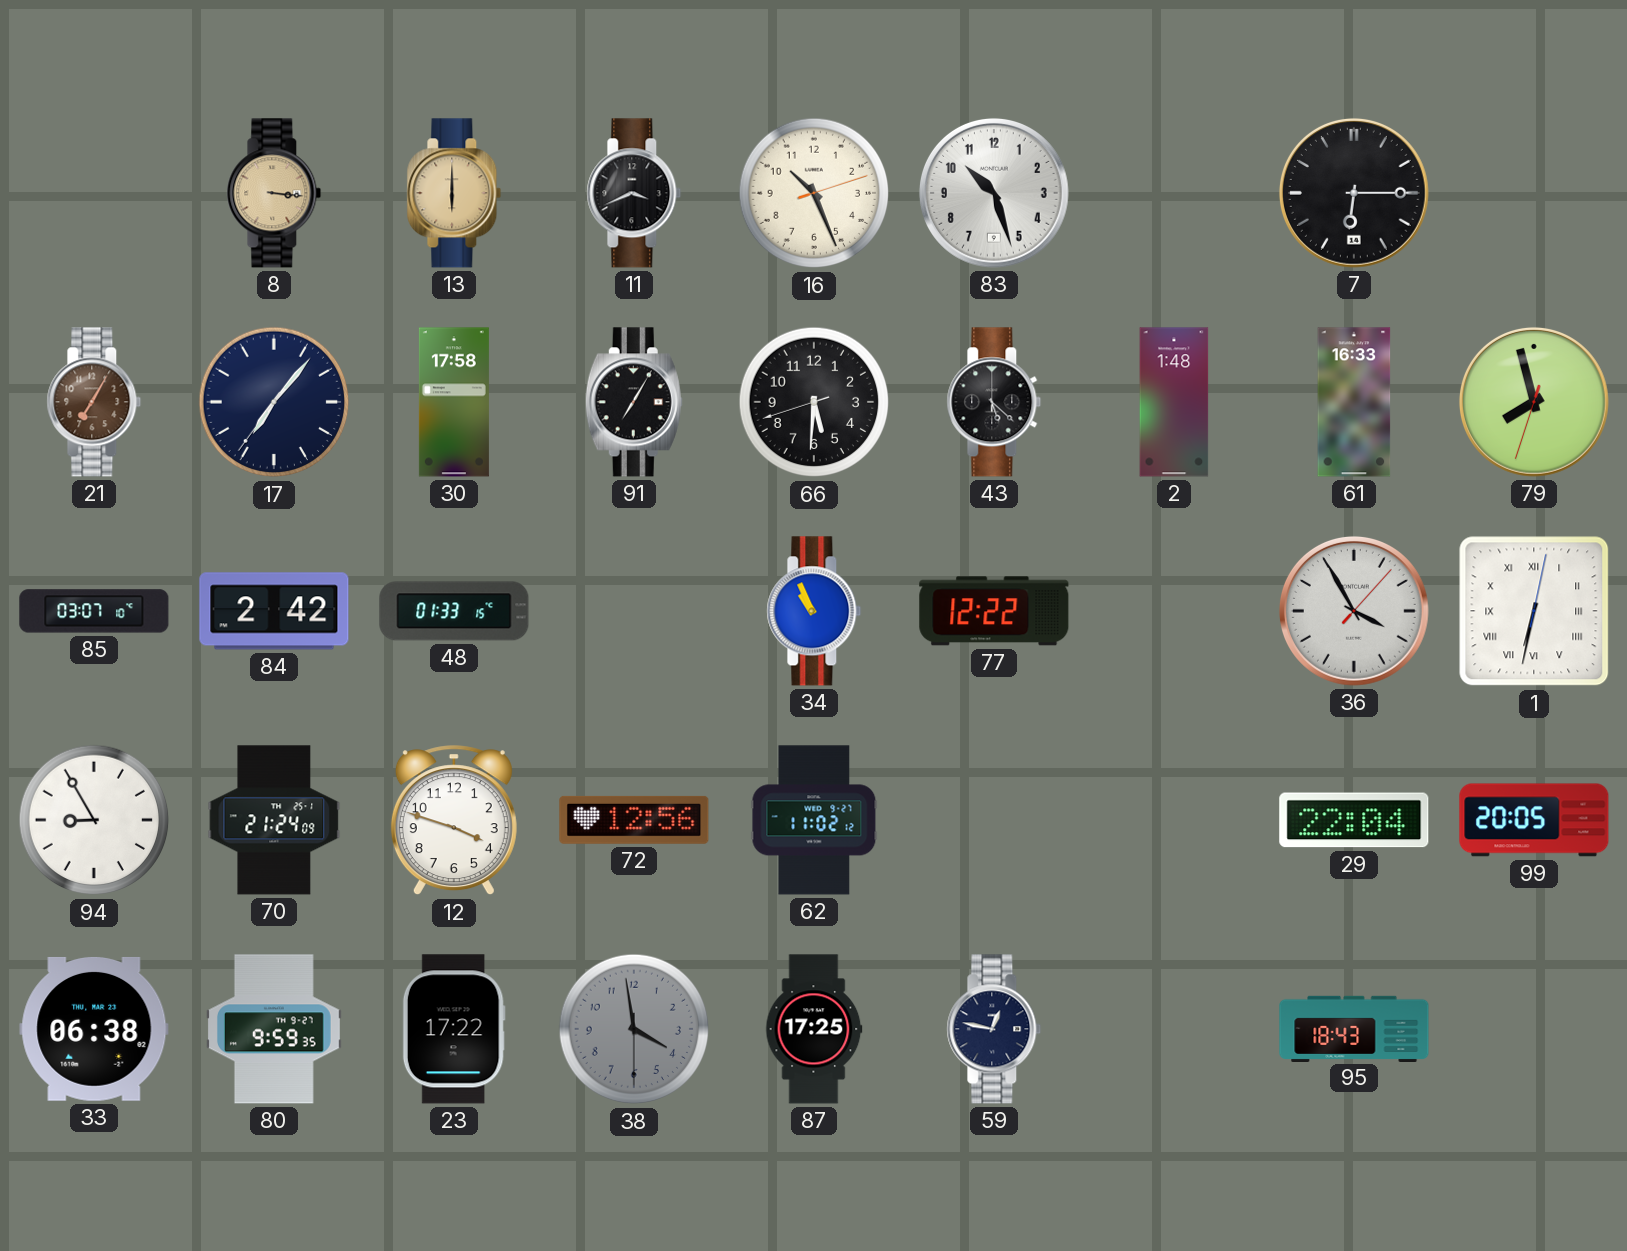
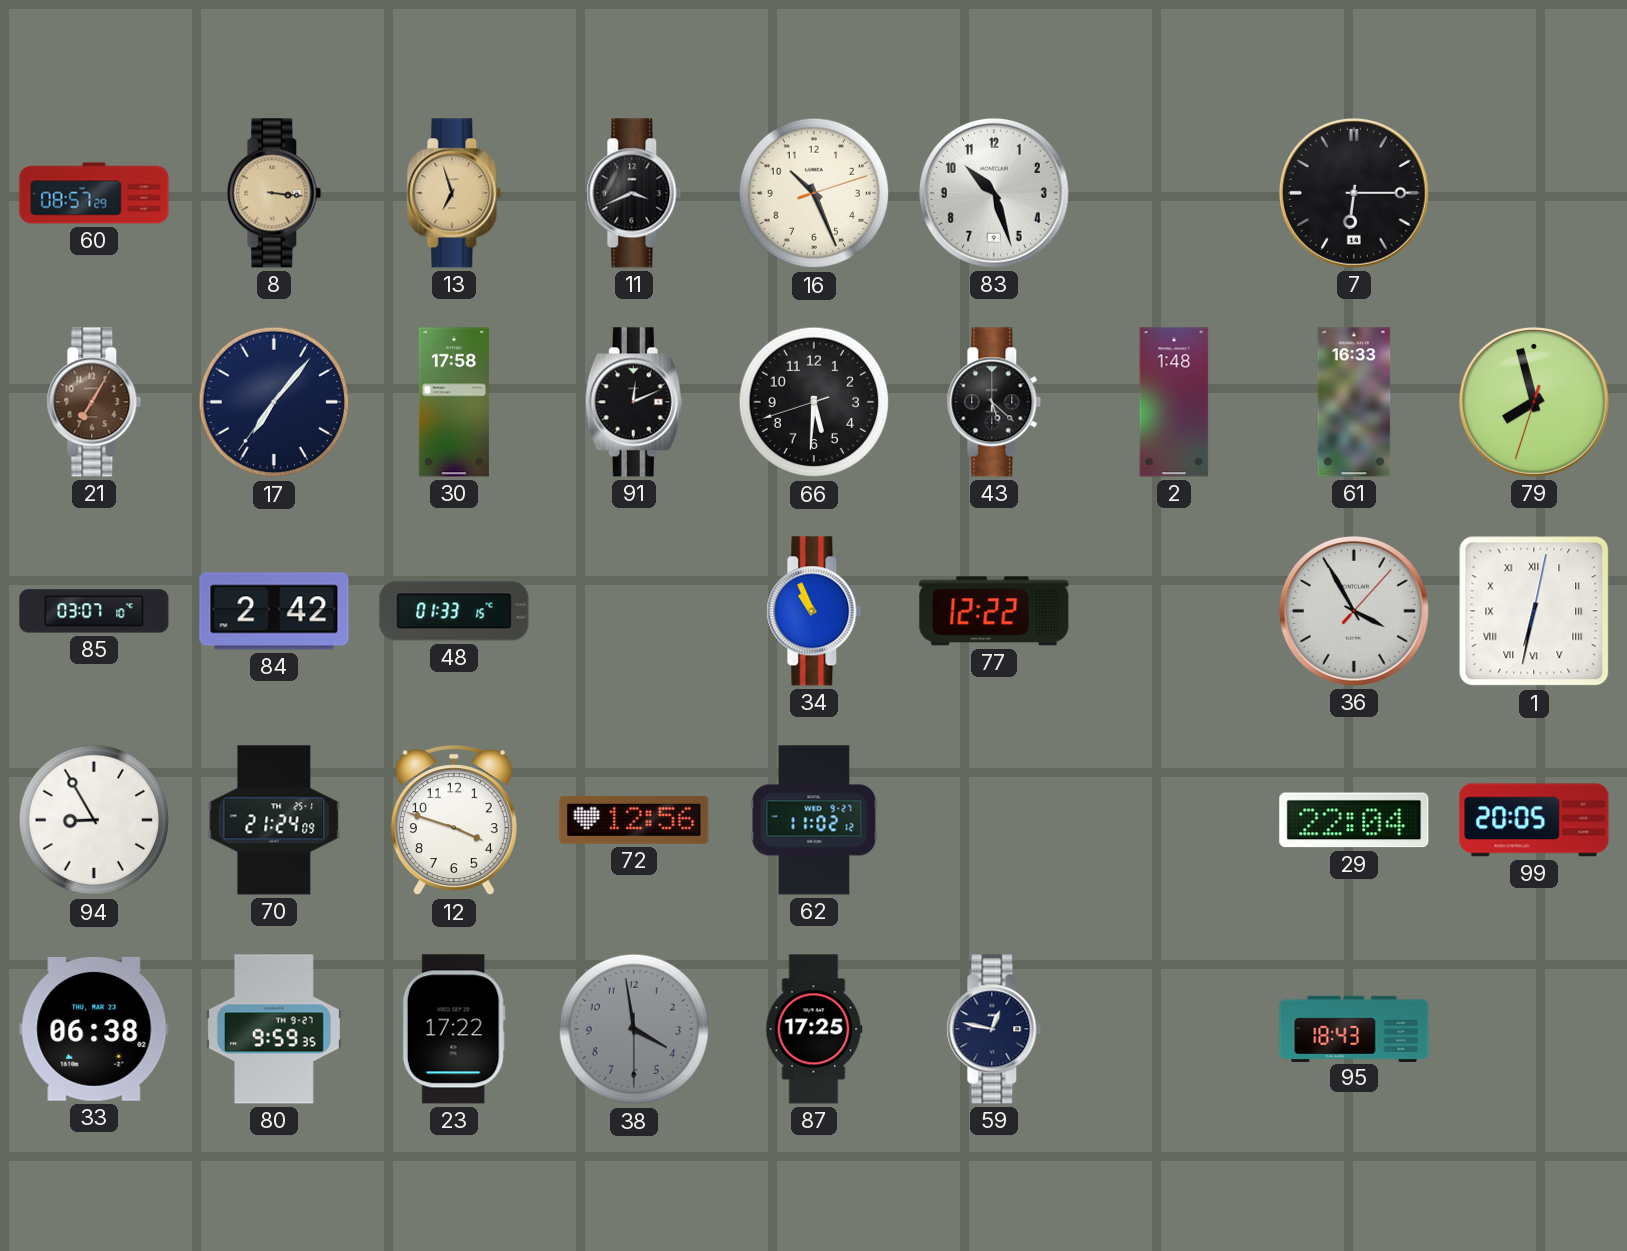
60: none -> 08:57 (94, 193)
13: 6:00 -> 6:57 (454, 193)
91: 7:05 -> 12:11 (634, 402)
